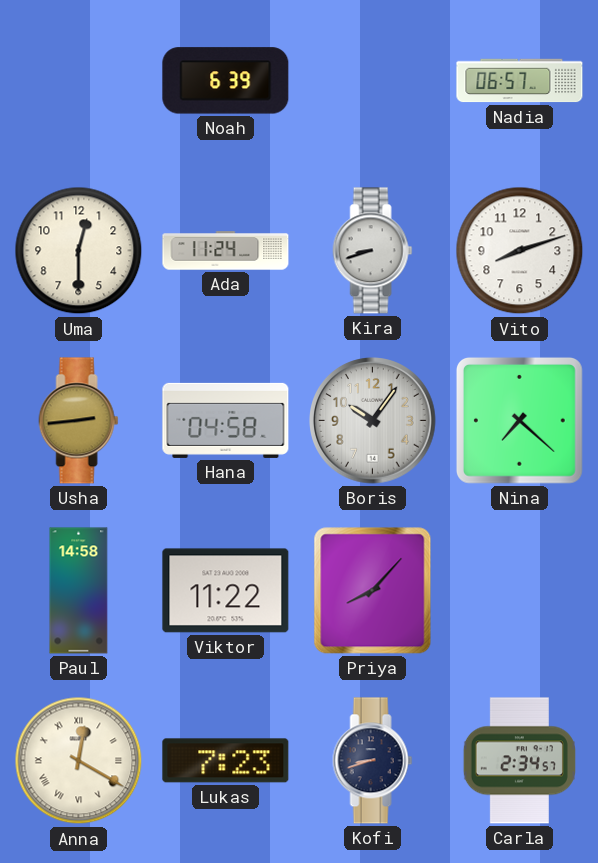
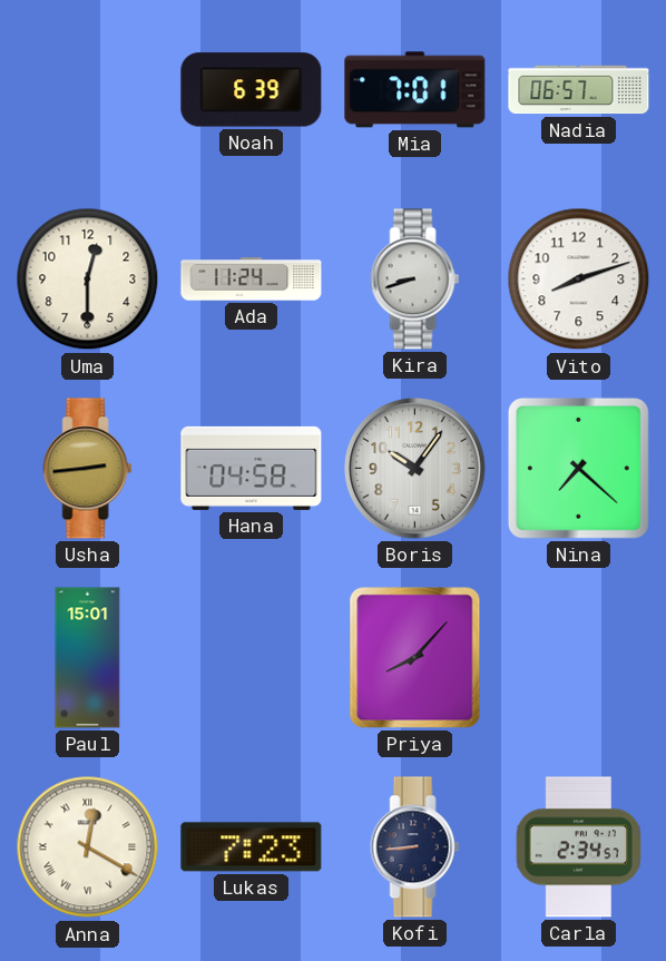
Mia: none -> 7:01 (415, 90)
Paul: 14:58 -> 15:01 (88, 658)
Viktor: 11:22 -> none (226, 591)
Kofi: 8:42 -> 8:44 (415, 847)
